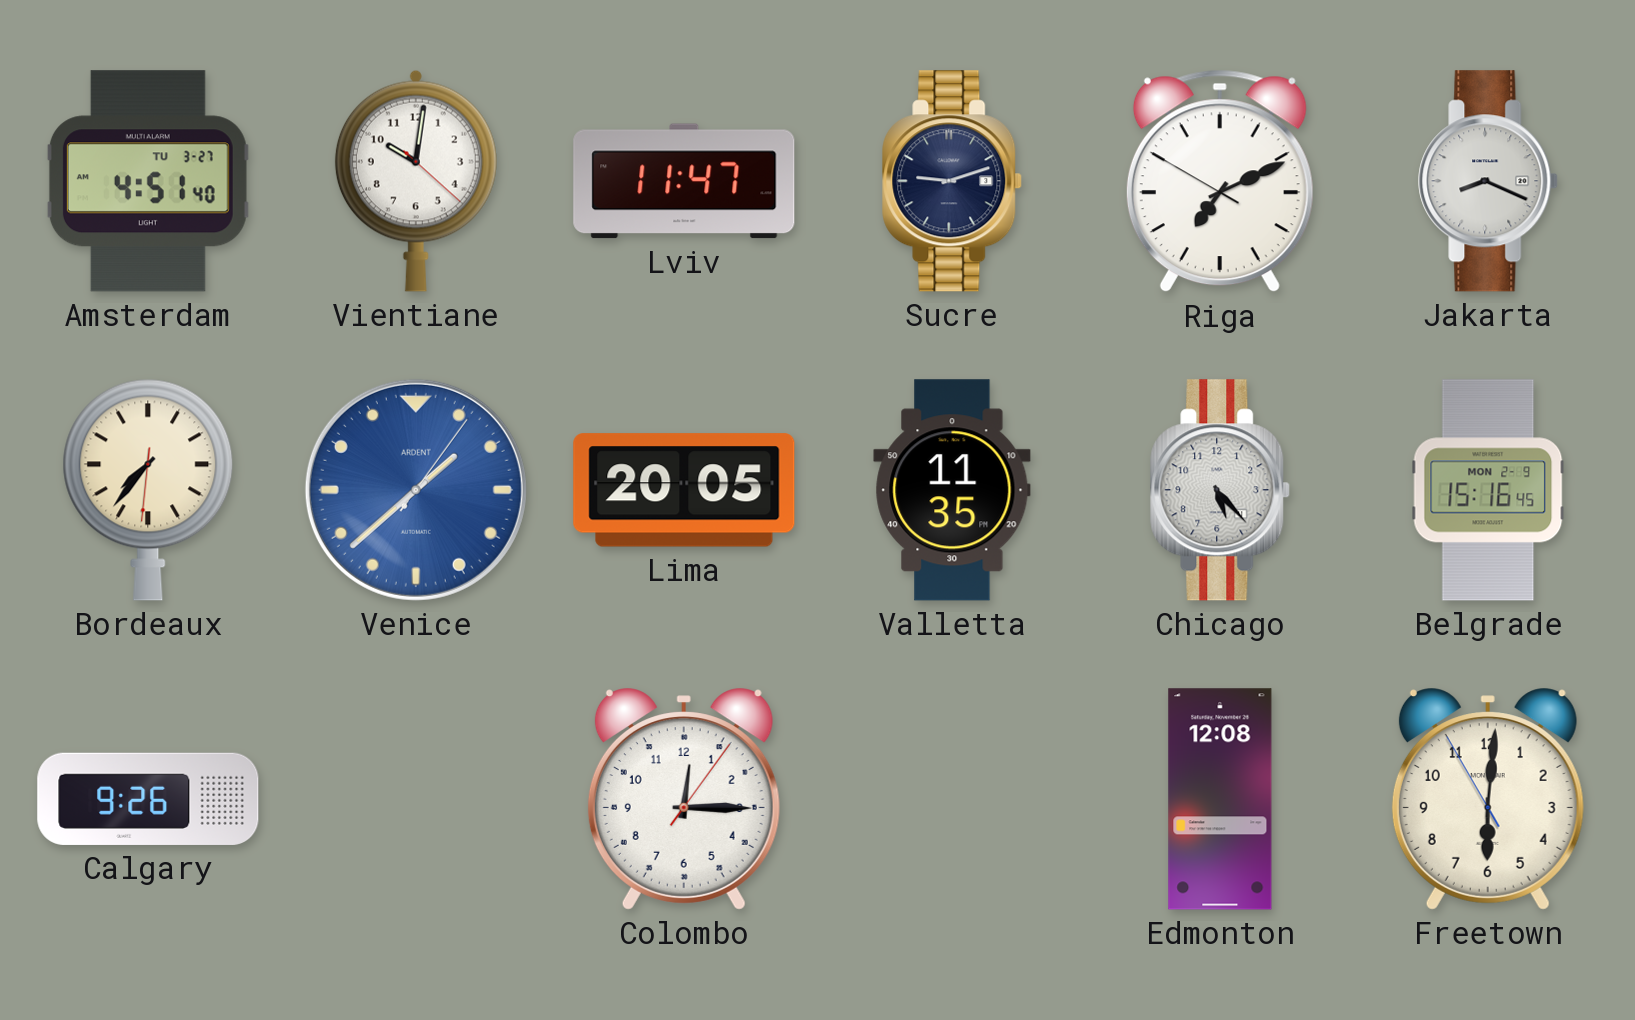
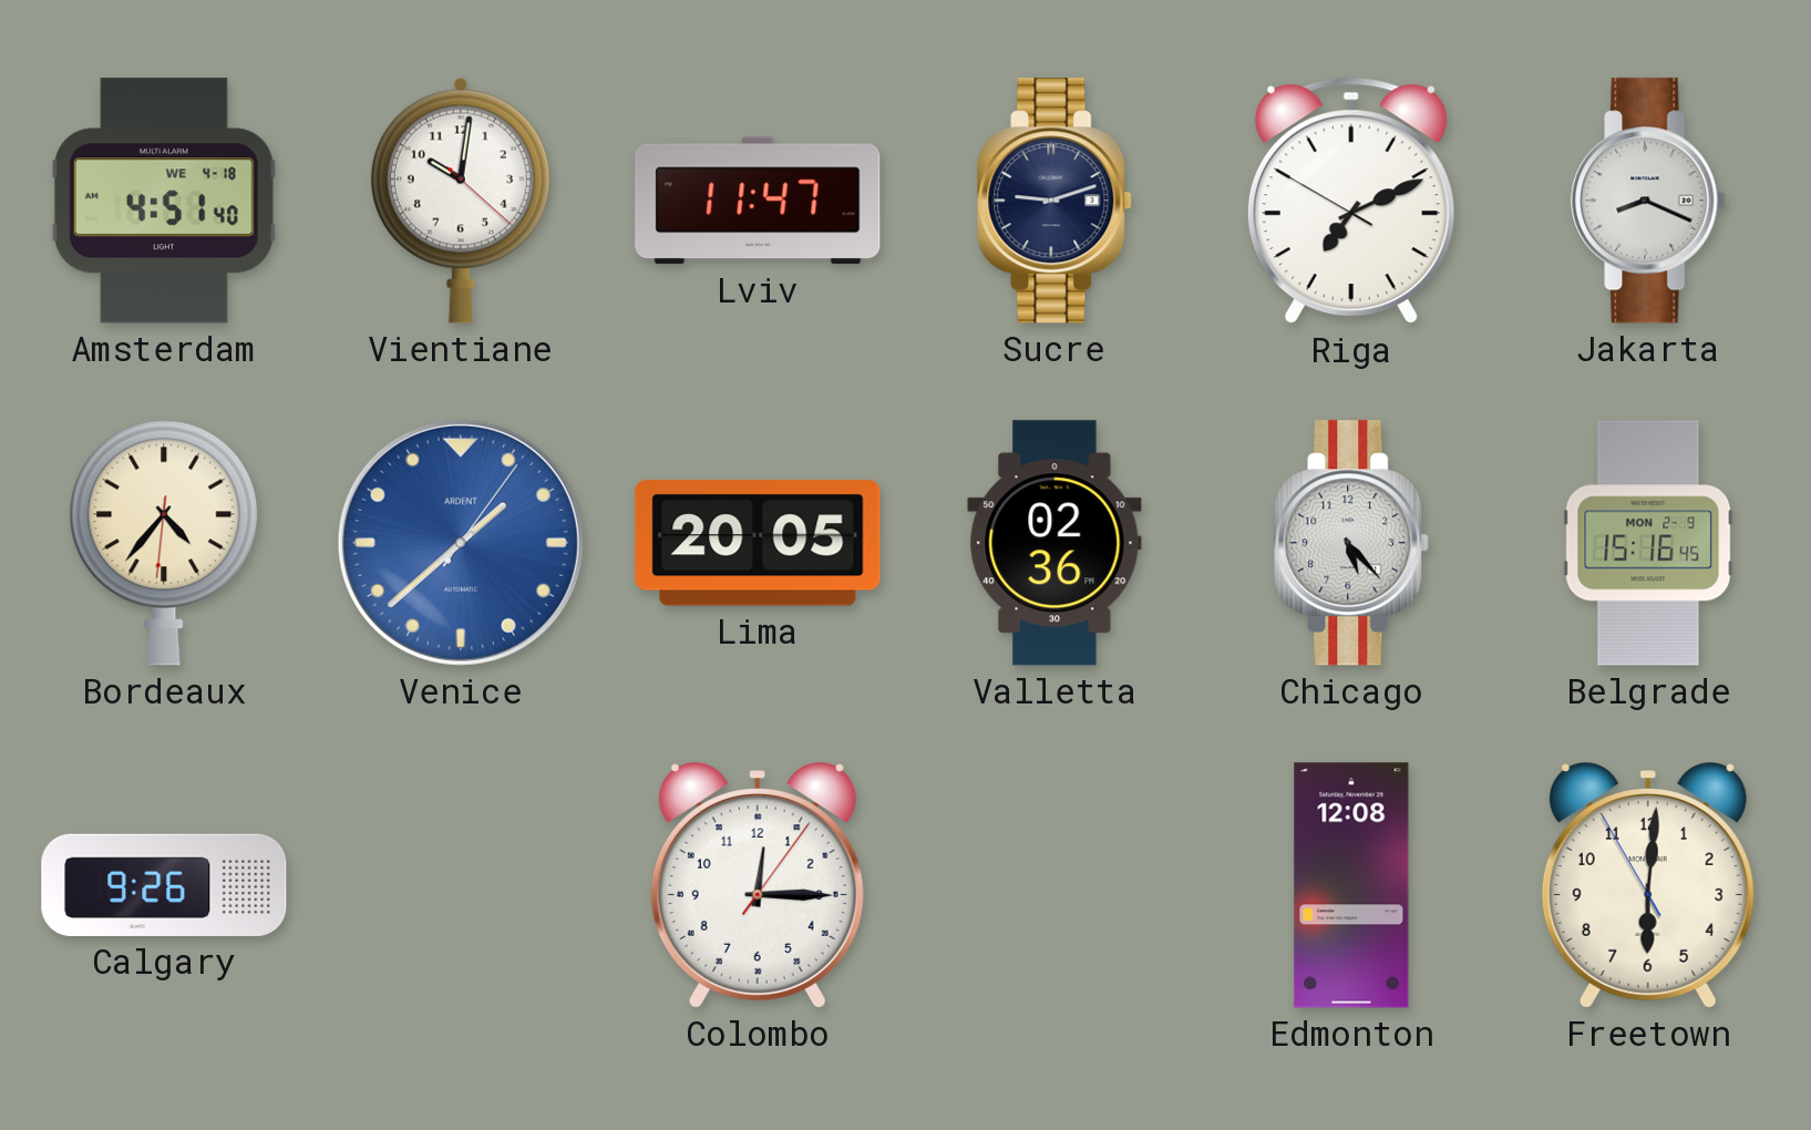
Amsterdam date: TU 3-27 -> WE 4-18 (164, 201)
Bordeaux: 7:36 -> 4:36 (164, 543)
Valletta: 11:35 -> 02:36 (1054, 543)
